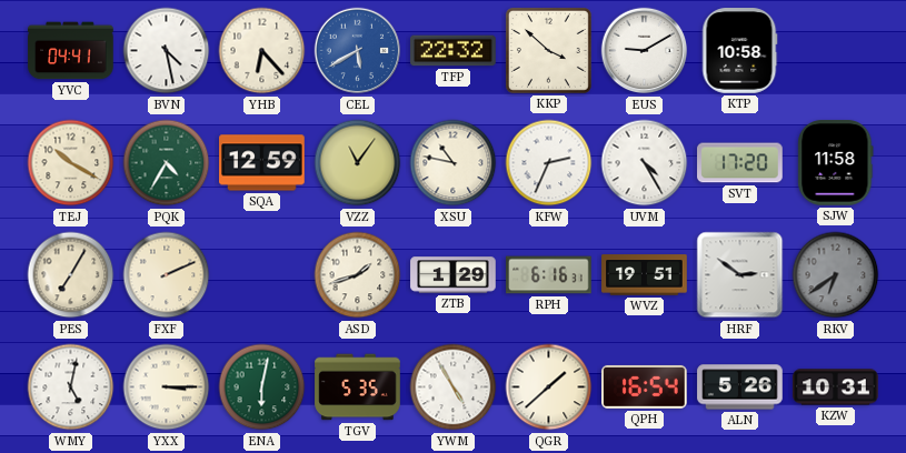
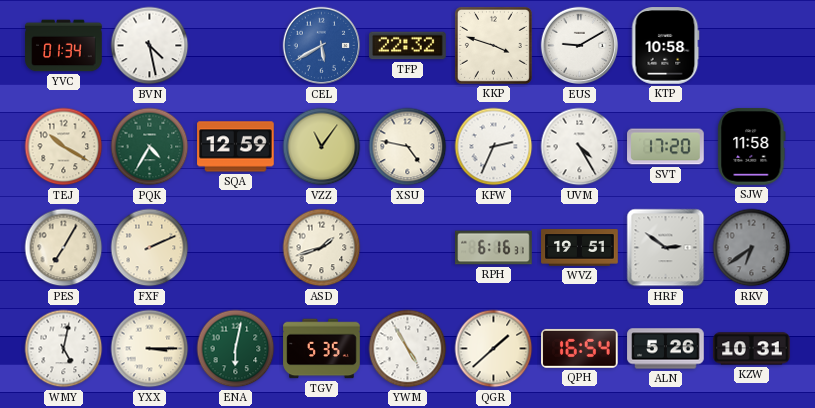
YVC: 04:41 -> 01:34 (64, 46)
YHB: 6:23 -> none (262, 51)
KKP: 3:52 -> 3:48 (493, 45)
XSU: 10:47 -> 4:47 (408, 147)
ZTB: 1:29 -> none (454, 275)
